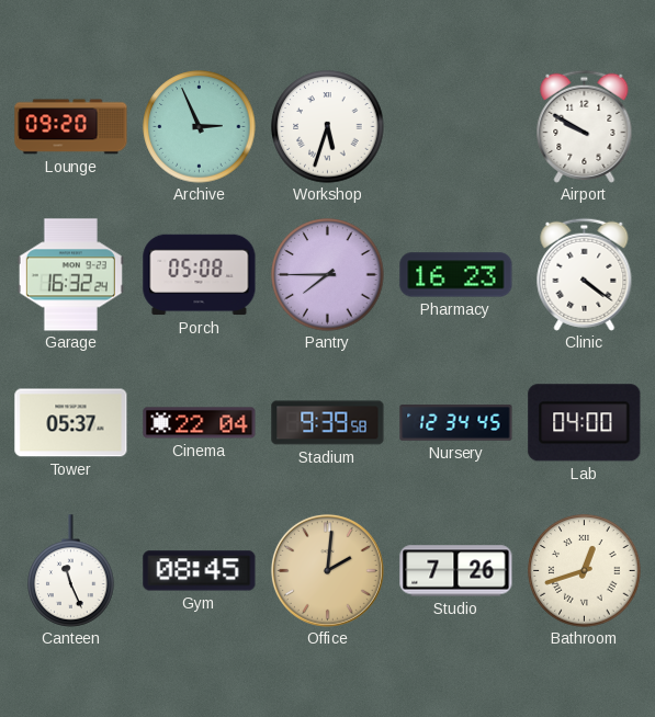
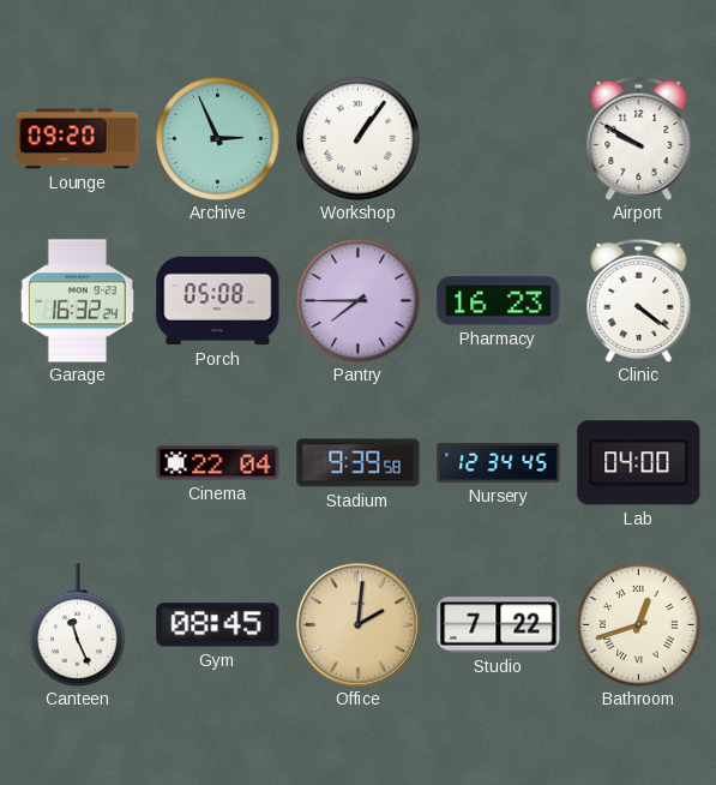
Workshop: 5:33 -> 1:06 (359, 139)
Tower: 05:37 -> none (71, 423)
Studio: 7:26 -> 7:22 (499, 625)
